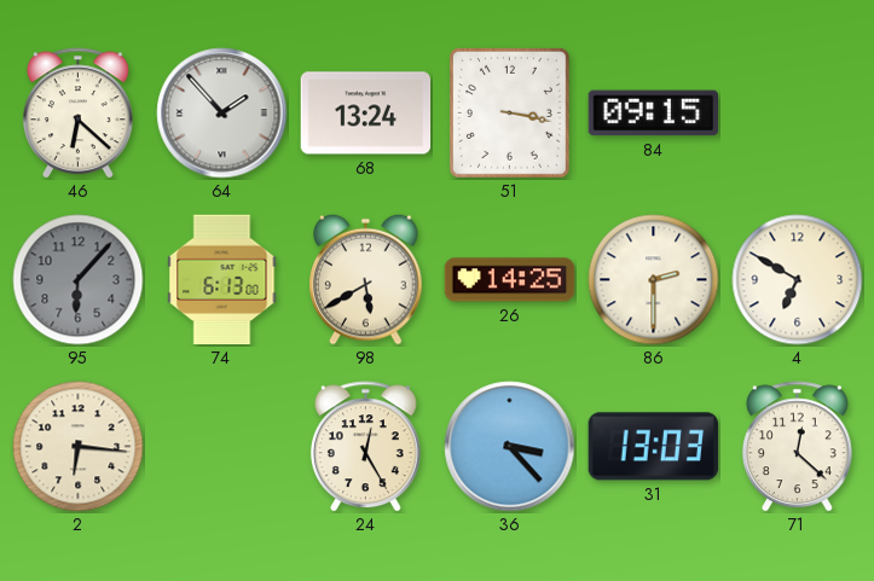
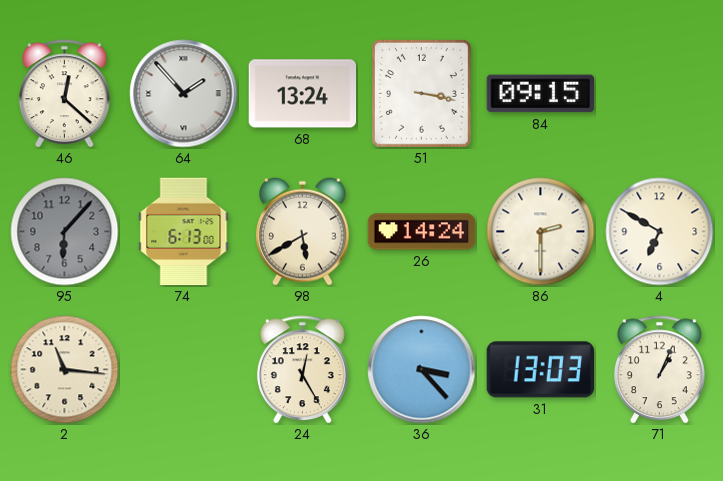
46: 6:22 -> 12:22 (64, 94)
26: 14:25 -> 14:24 (422, 232)
2: 6:16 -> 11:16 (65, 370)
71: 12:22 -> 1:04 (659, 370)
